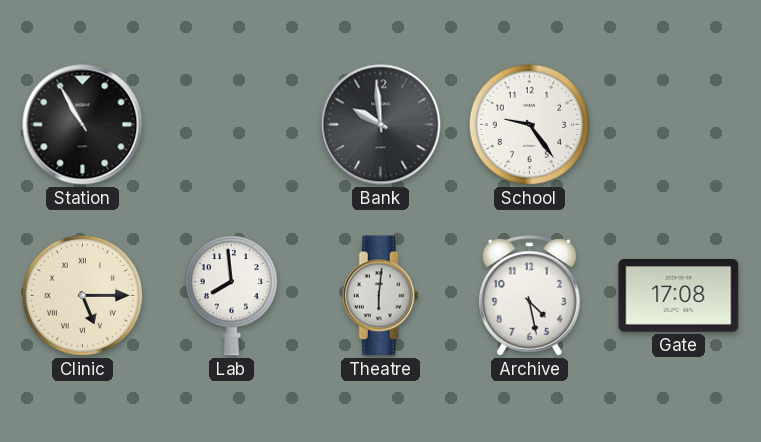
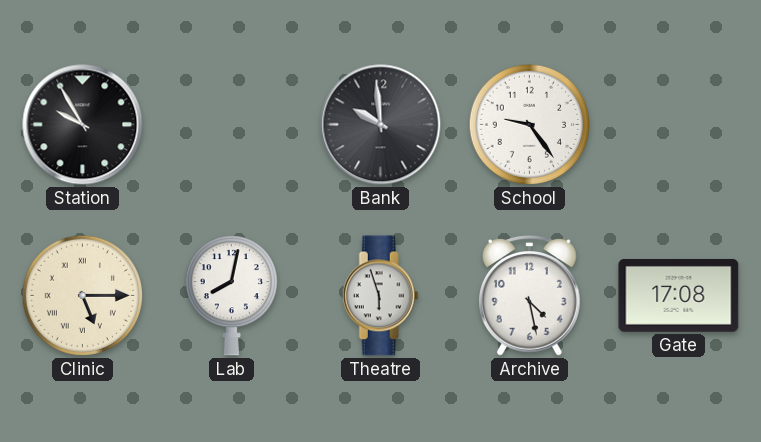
Station: 10:55 -> 9:55 (83, 125)
Lab: 7:59 -> 8:02 (231, 296)
Theatre: 6:01 -> 5:57 (380, 296)
